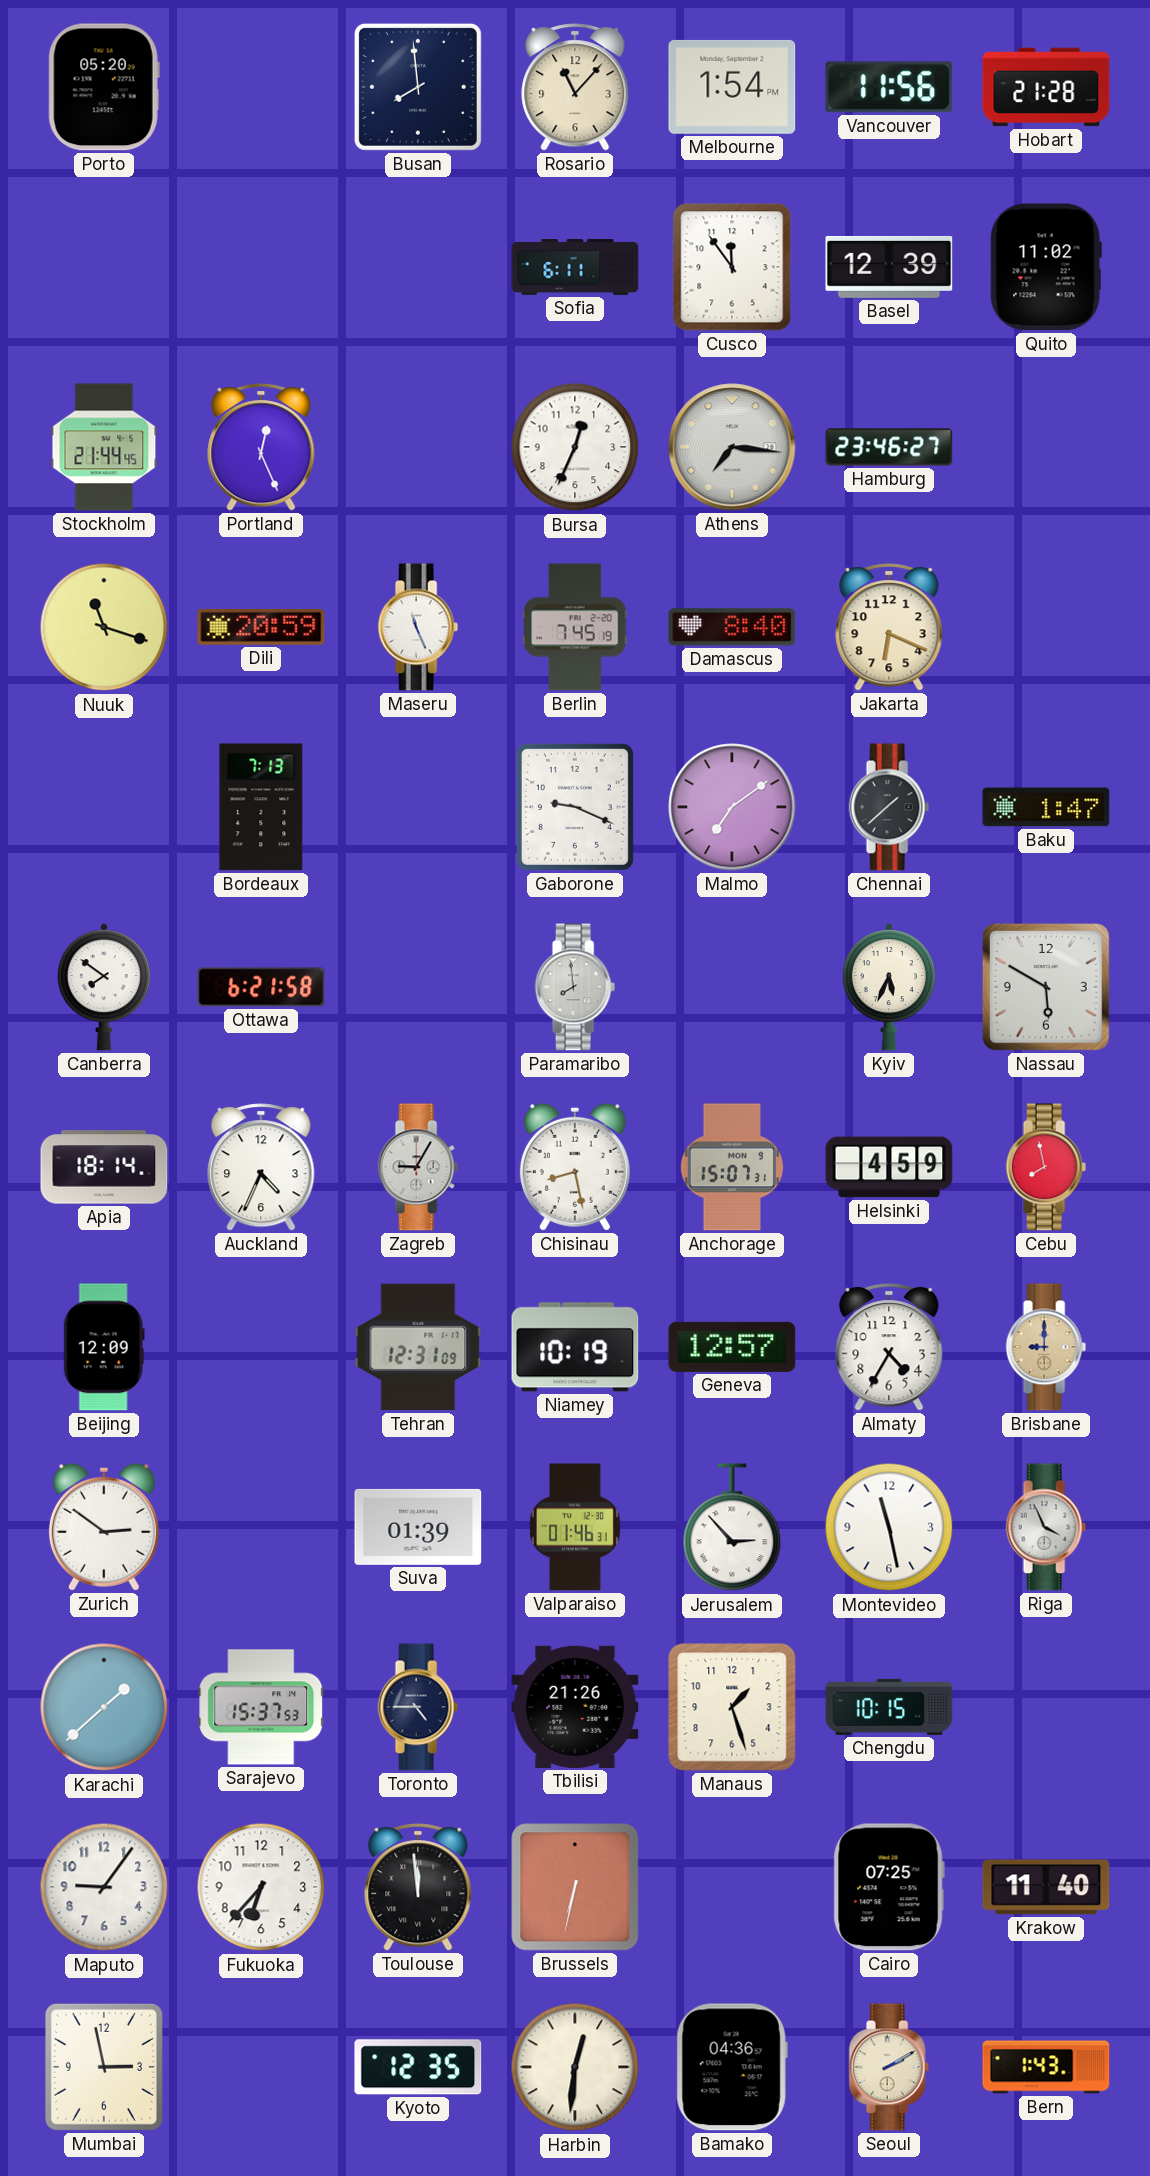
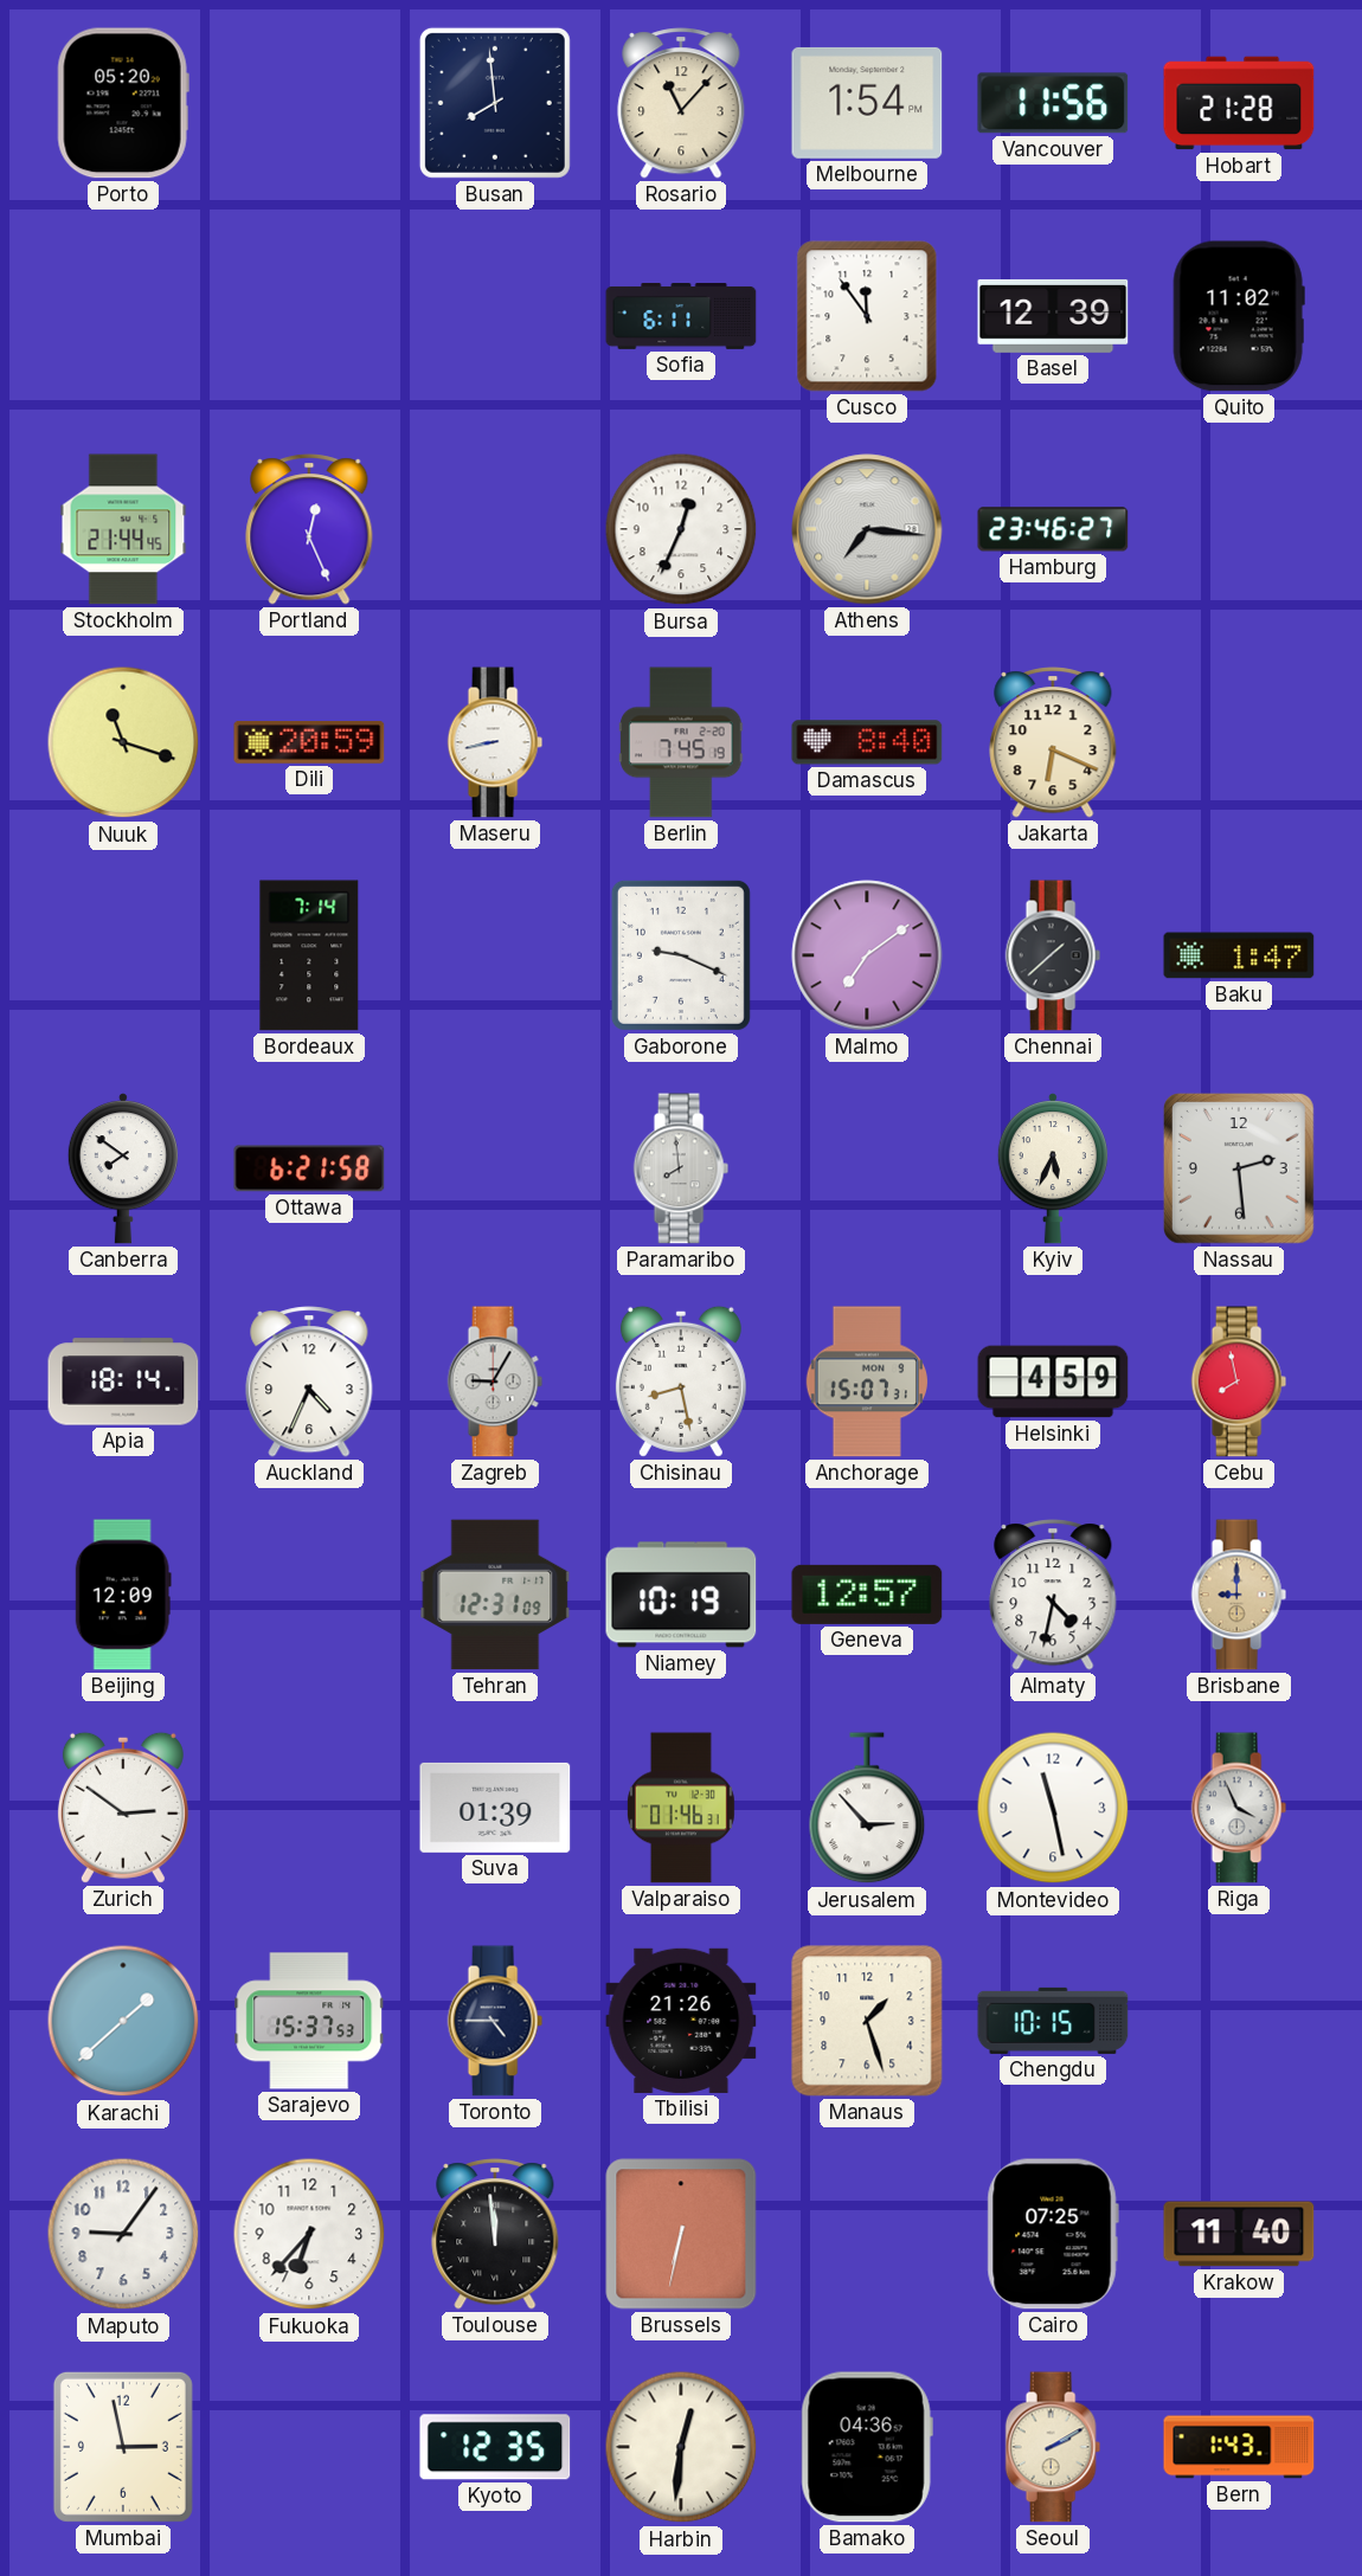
Maseru: 11:26 -> 8:43 (495, 742)
Bordeaux: 7:13 -> 7:14 (309, 955)
Nassau: 5:50 -> 2:29 (1239, 1168)
Almaty: 4:35 -> 4:32 (1053, 1595)
